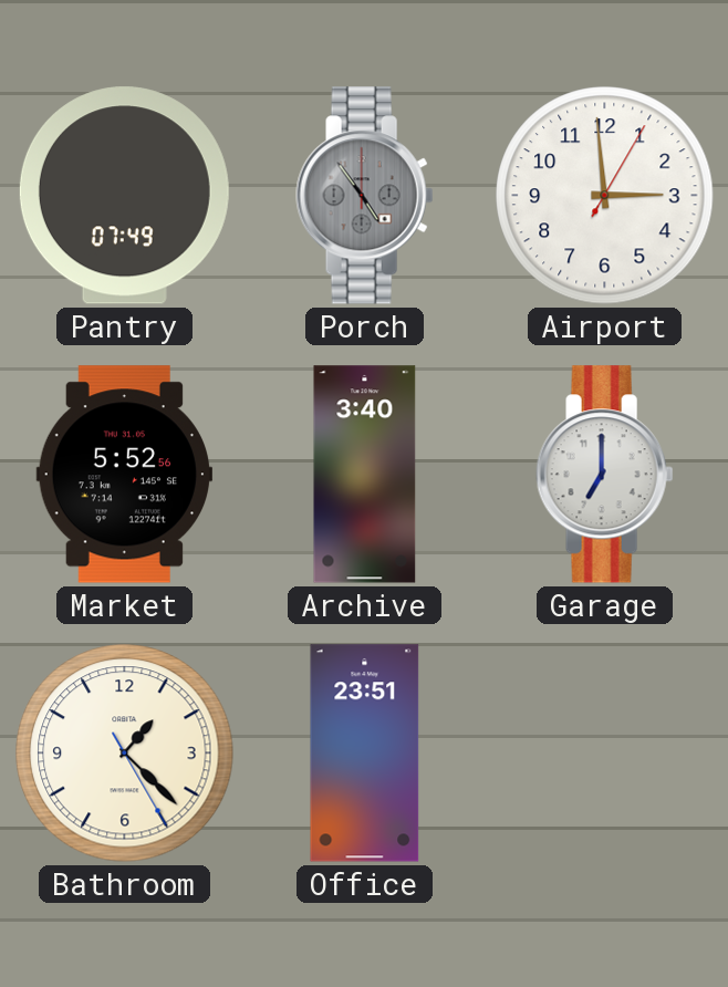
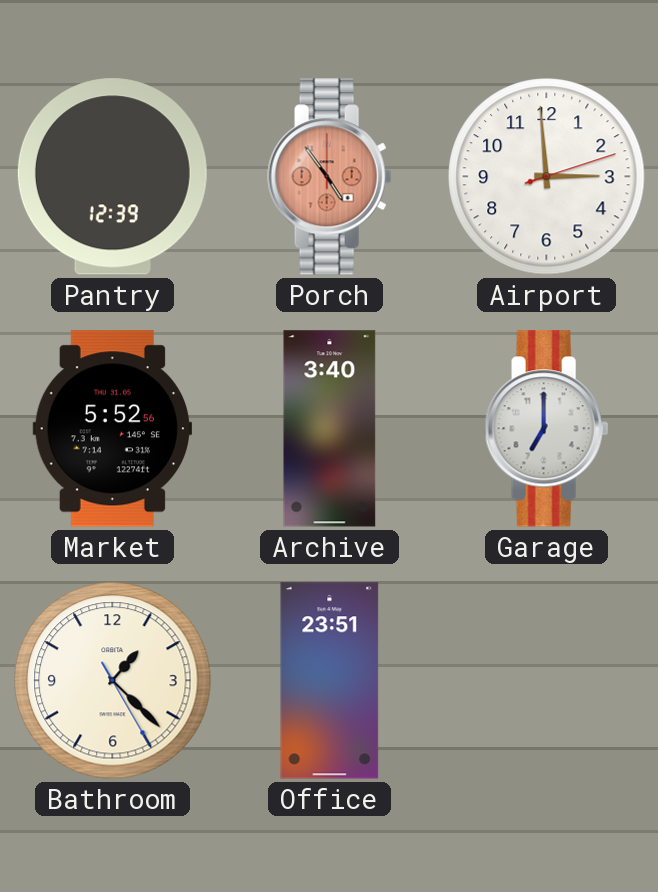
Pantry: 07:49 -> 12:39 (112, 177)
Porch dial: grey -> salmon (330, 177)
Airport: 2:59:05 -> 2:59:12 (547, 177)
